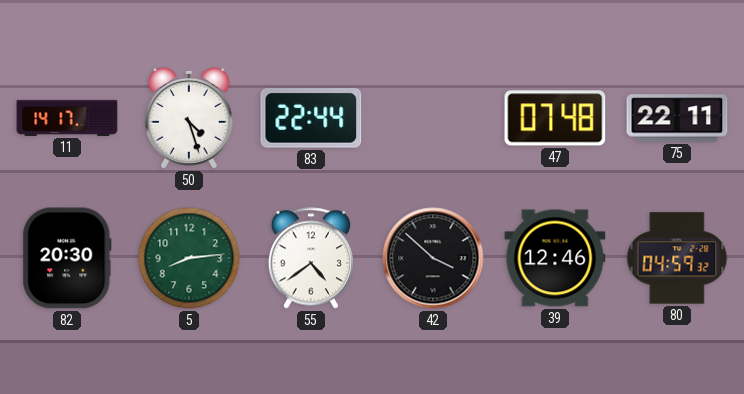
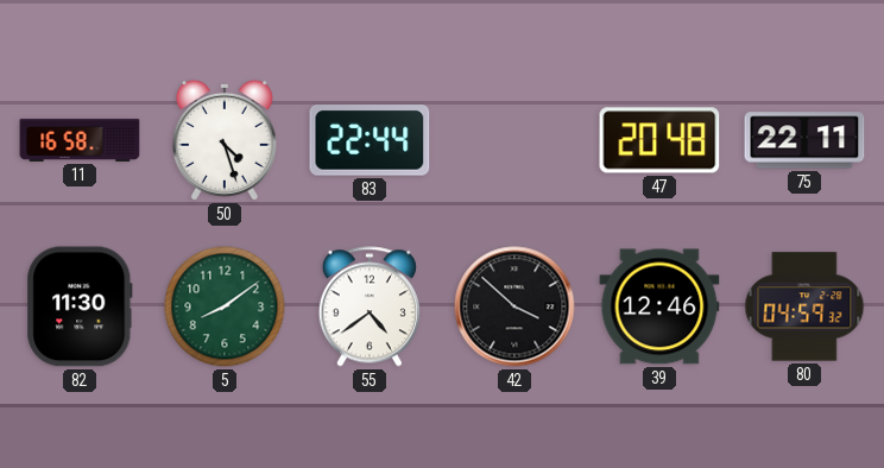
11: 14:17 -> 16:58 (80, 140)
47: 07:48 -> 20:48 (659, 140)
82: 20:30 -> 11:30 (80, 306)
5: 8:14 -> 8:09 (225, 306)
